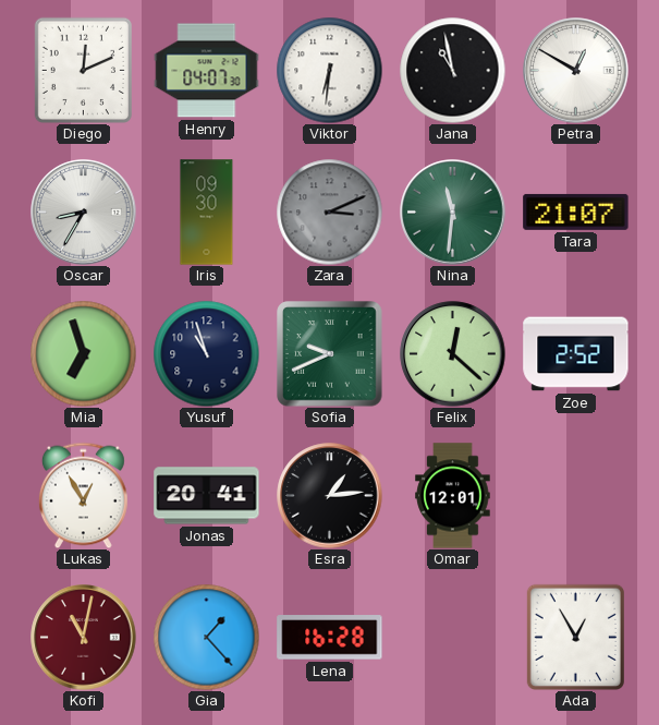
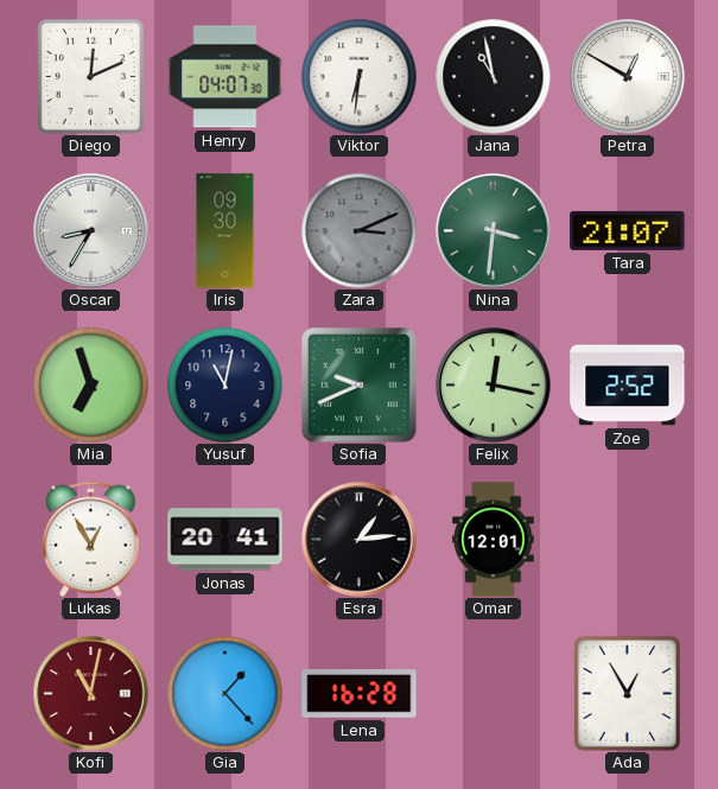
Nina: 11:31 -> 3:31 (494, 231)
Yusuf: 10:57 -> 11:02 (224, 384)
Felix: 12:22 -> 12:17 (494, 386)
